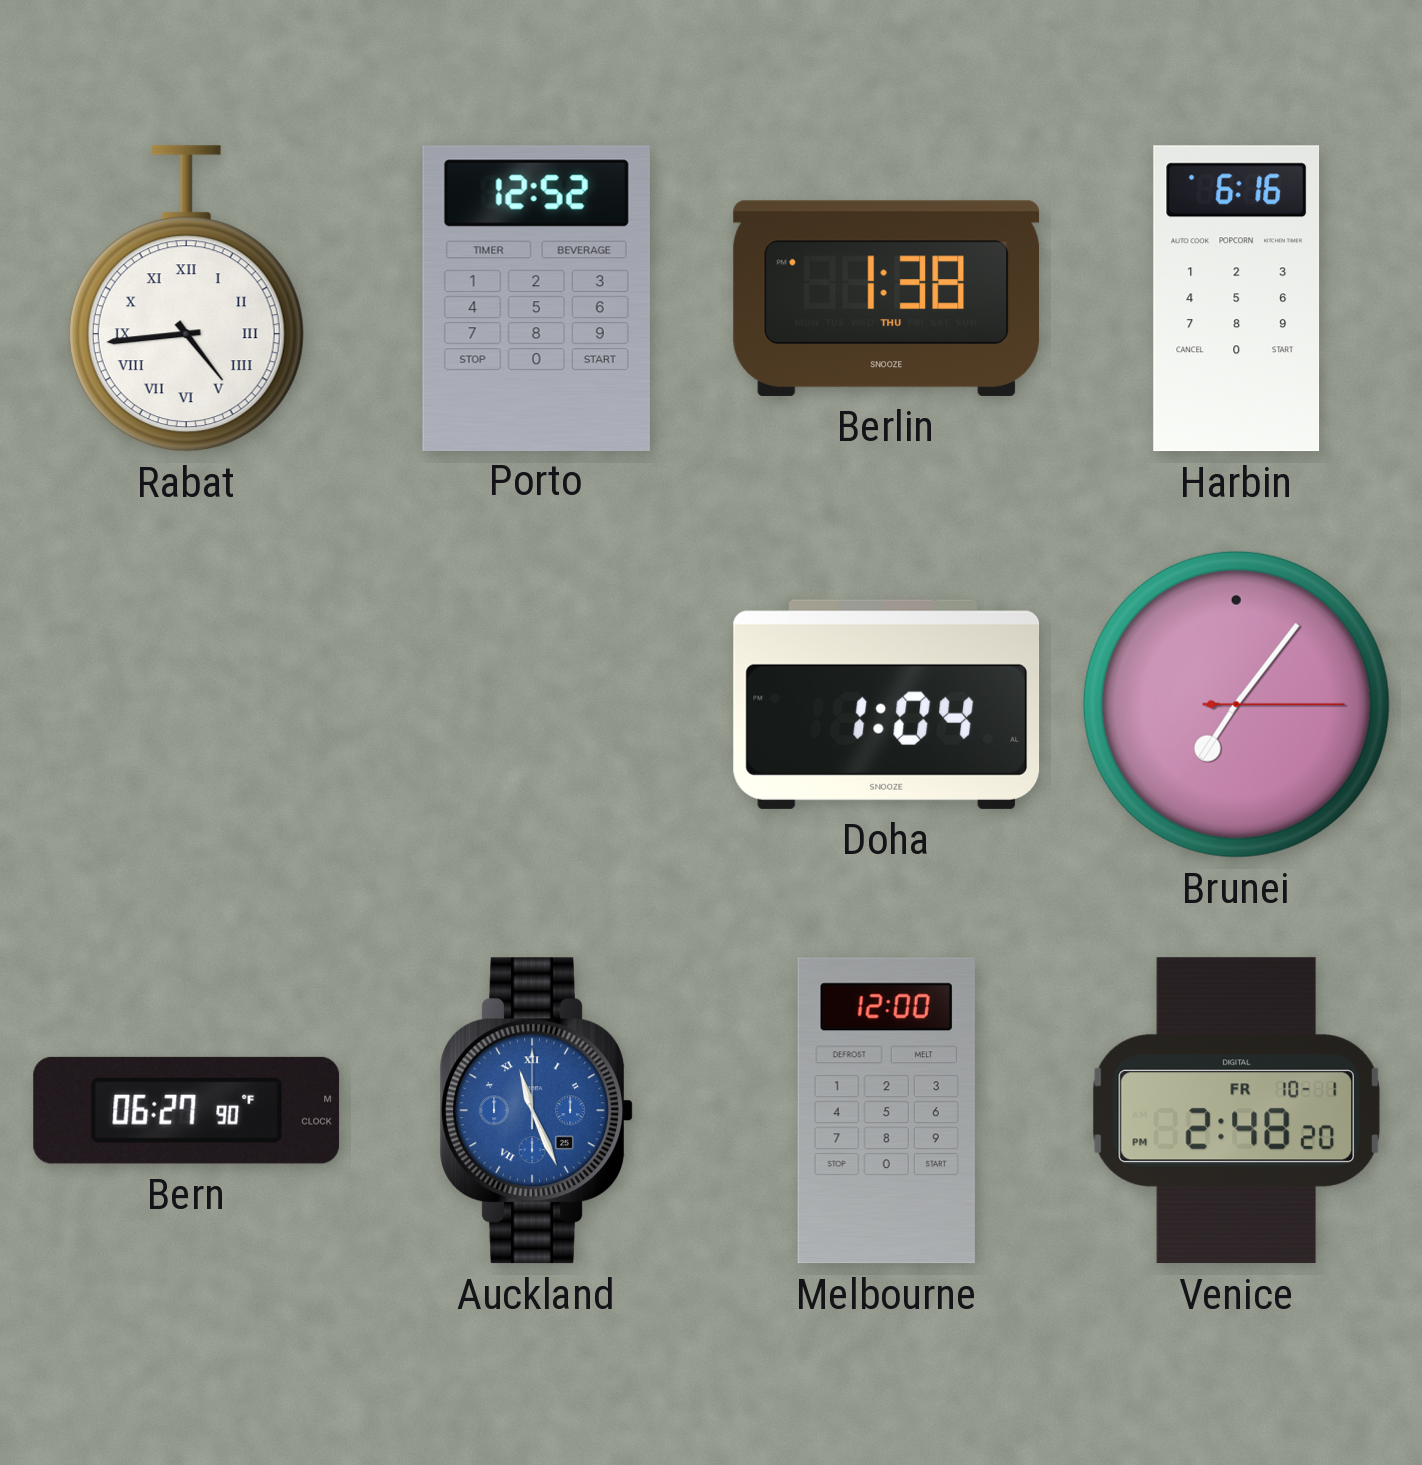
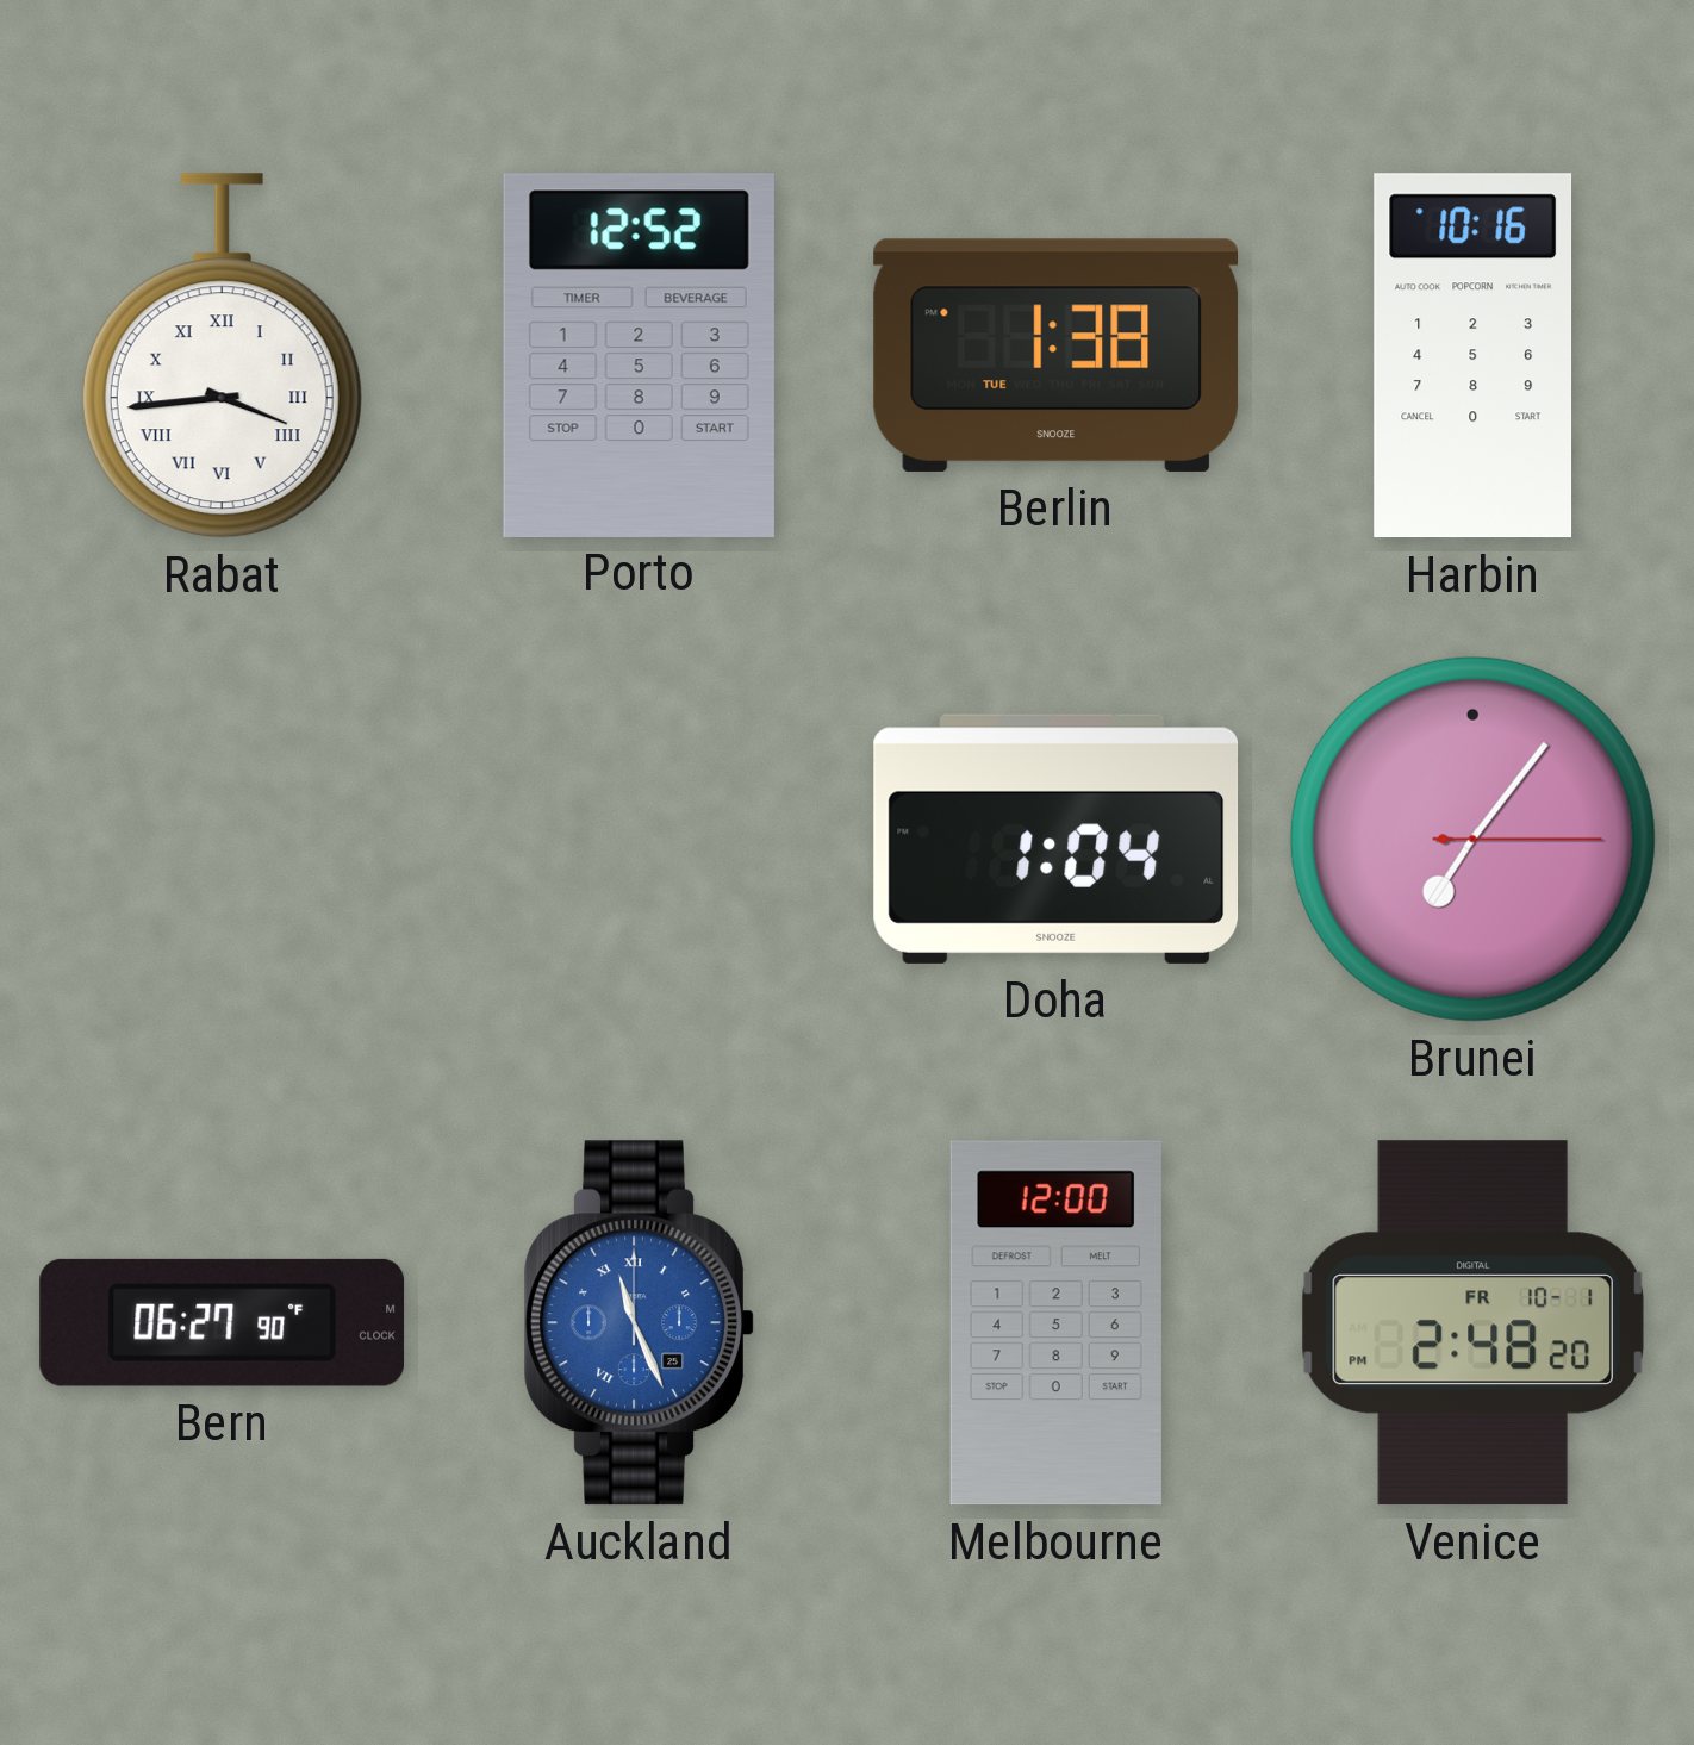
Rabat: 4:44 -> 3:44 (222, 356)
Berlin date: THU -> TUE (1057, 355)
Harbin: 6:16 -> 10:16 (1474, 356)
